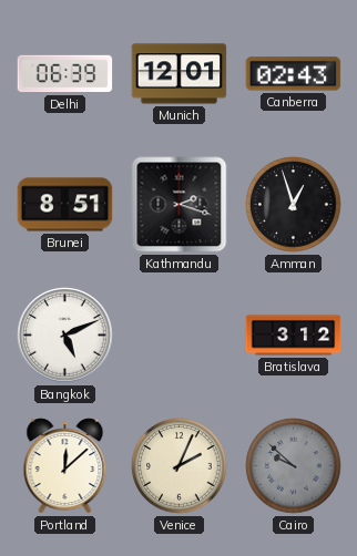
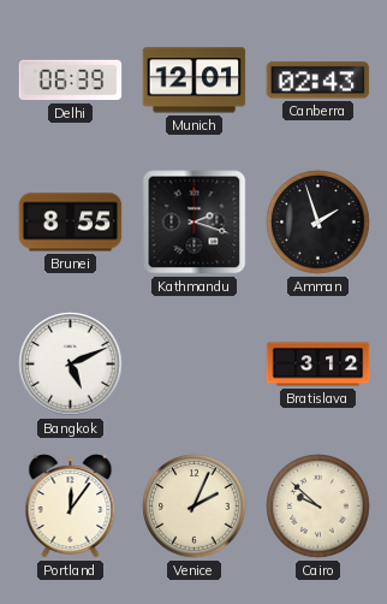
Brunei: 8:51 -> 8:55 (71, 223)
Amman: 12:57 -> 1:57 (318, 223)
Portland: 12:08 -> 12:06 (71, 507)
Cairo dial: grey -> cream (318, 507)
